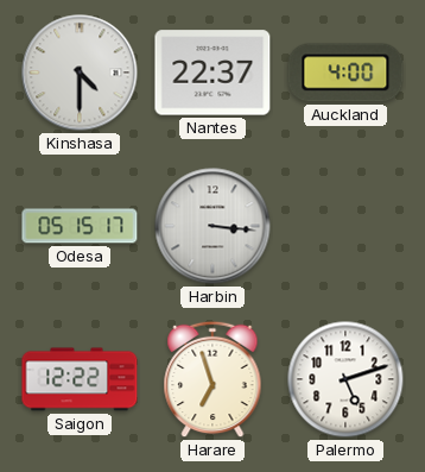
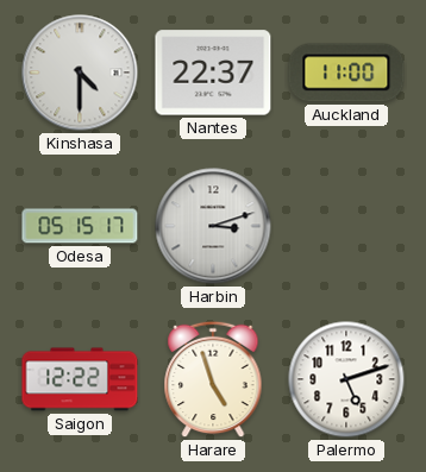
Auckland: 4:00 -> 11:00 (346, 73)
Harbin: 3:16 -> 3:12 (213, 226)
Harare: 6:57 -> 4:57 (213, 379)
